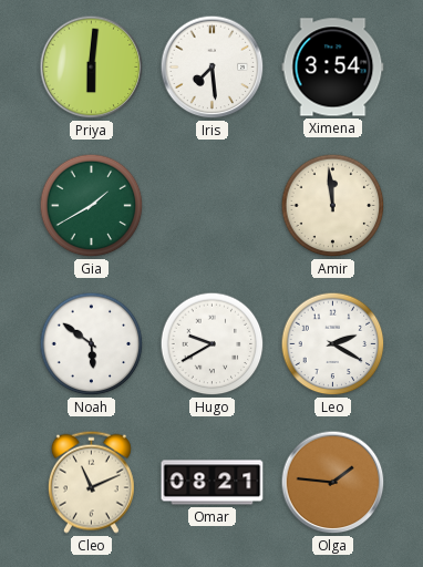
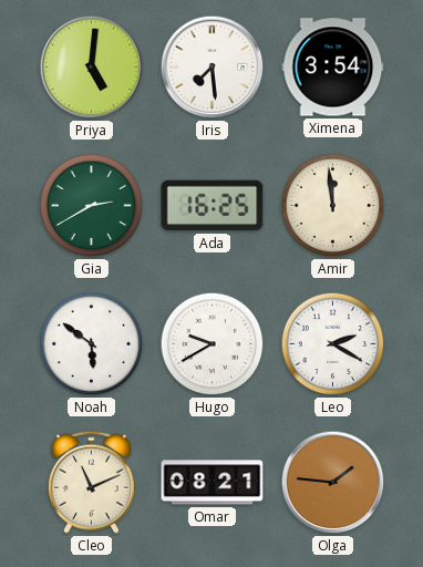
Priya: 6:01 -> 5:01 (92, 68)
Gia: 1:40 -> 2:40 (92, 206)
Ada: none -> 16:25 (213, 206)
